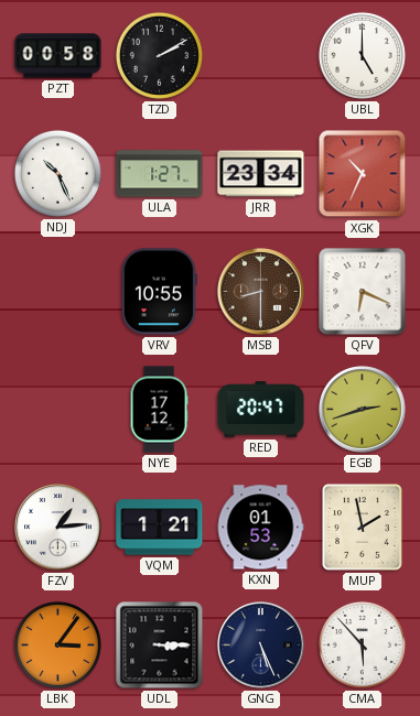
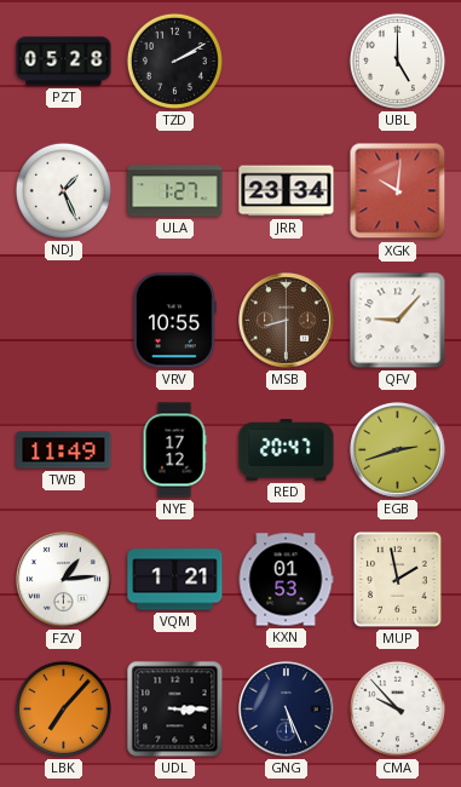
PZT: 00:58 -> 05:28 (64, 62)
NDJ: 10:26 -> 1:26 (63, 190)
XGK: 10:34 -> 10:01 (398, 191)
QFV: 6:19 -> 9:07 (398, 321)
TWB: none -> 11:49 (64, 450)
LBK: 3:06 -> 7:07 (63, 708)
CMA: 5:53 -> 9:53 (397, 708)
